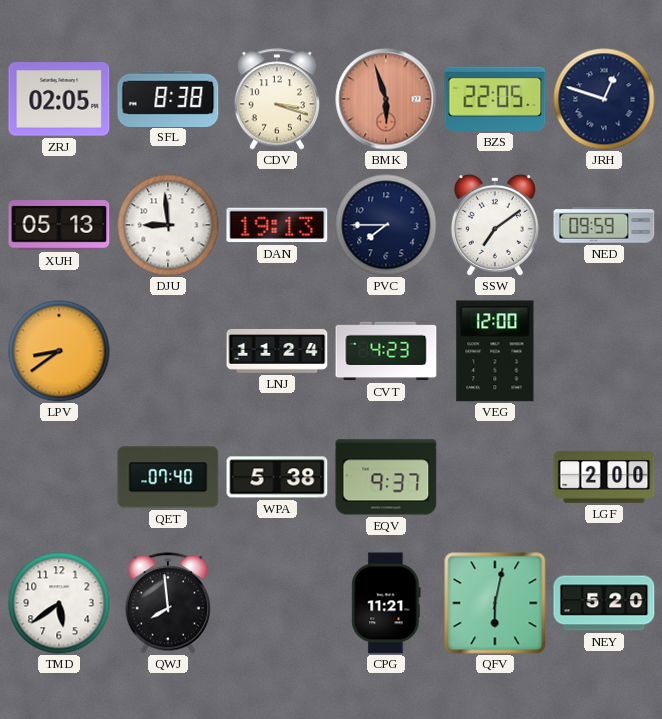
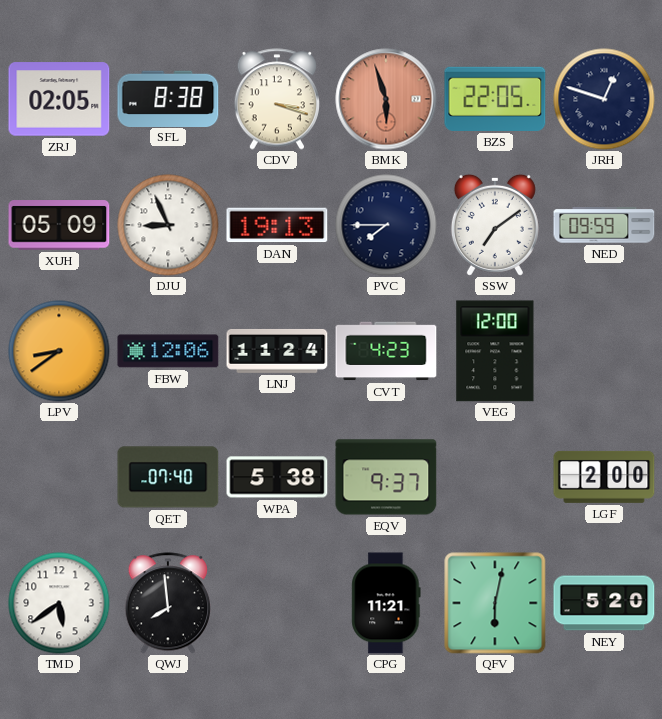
XUH: 05:13 -> 05:09 (59, 225)
DJU: 8:59 -> 8:56 (168, 225)
FBW: none -> 12:06 (168, 351)
